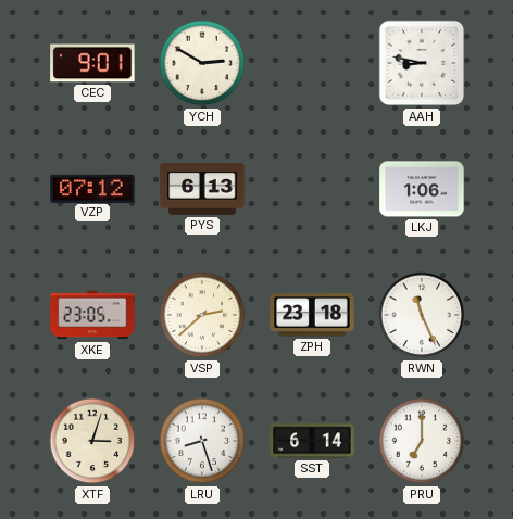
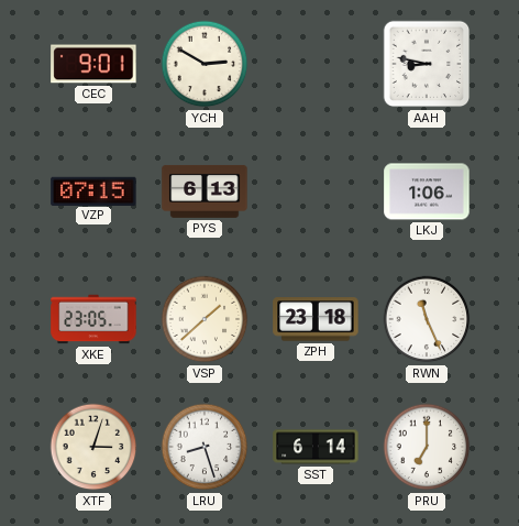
VZP: 07:12 -> 07:15 (93, 190)
VSP: 2:38 -> 1:38 (205, 319)
